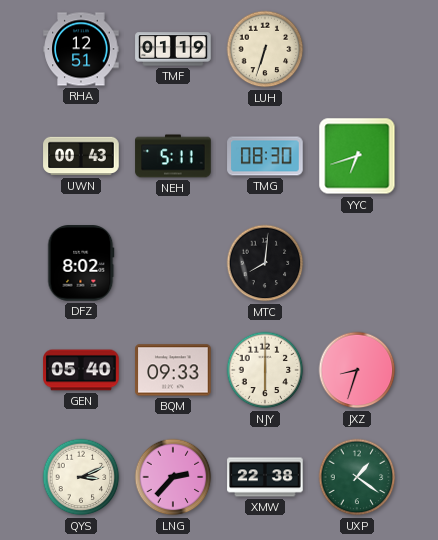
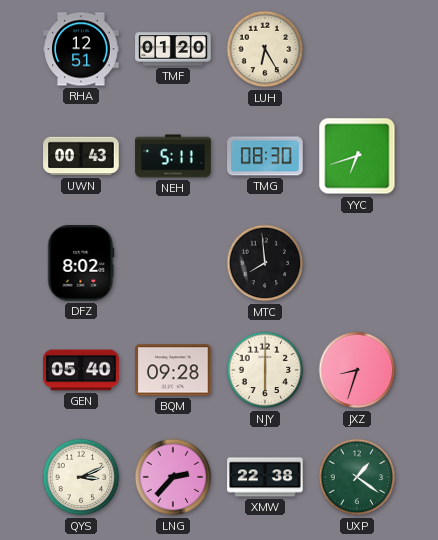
TMF: 01:19 -> 01:20 (173, 49)
LUH: 6:33 -> 6:25 (265, 49)
MTC: 8:01 -> 7:59 (265, 263)
BQM: 09:33 -> 09:28 (173, 370)
